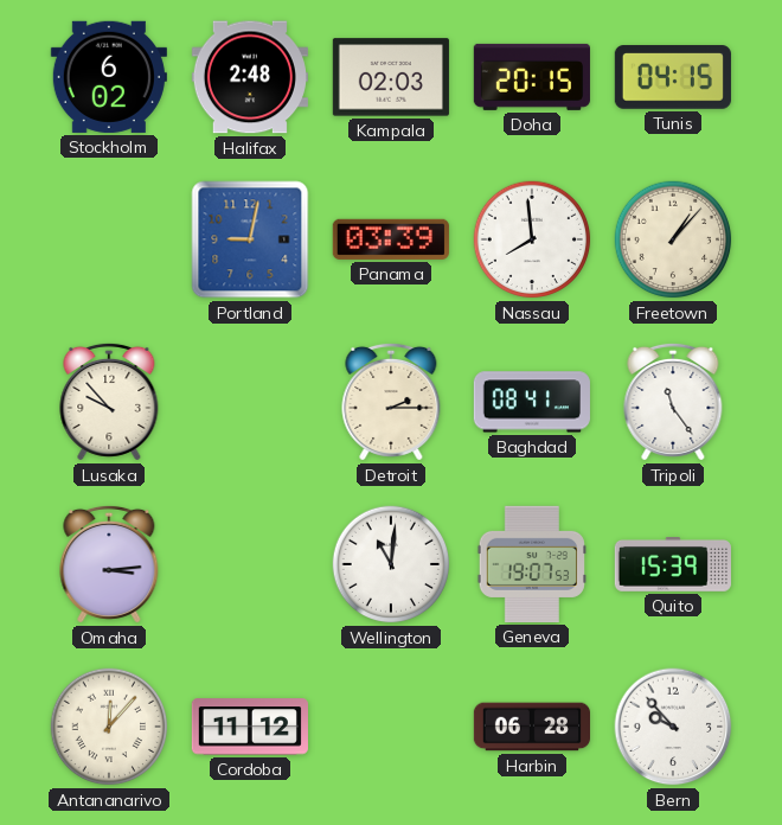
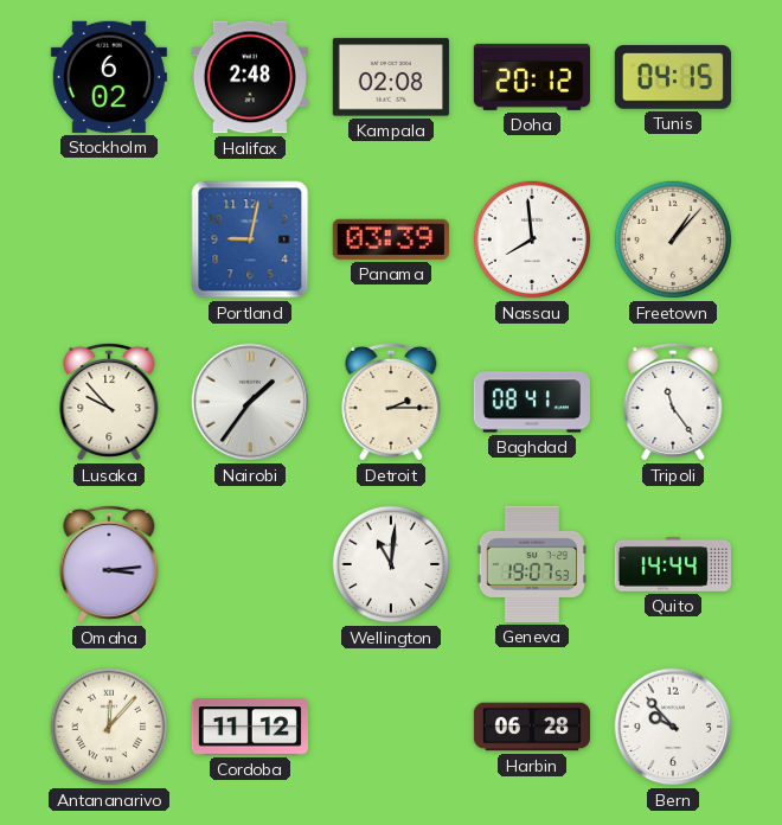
Kampala: 02:03 -> 02:08 (391, 77)
Doha: 20:15 -> 20:12 (532, 77)
Nairobi: none -> 1:36 (250, 402)
Quito: 15:39 -> 14:44 (673, 565)
